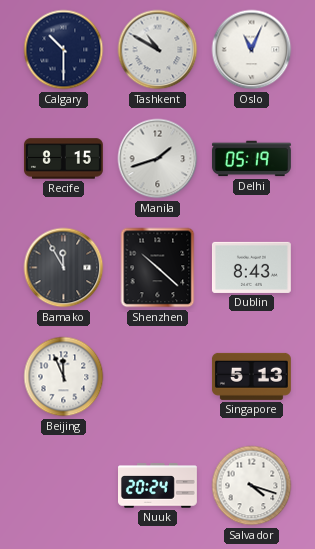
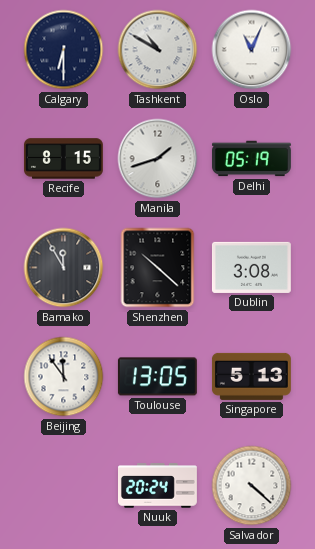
Calgary: 10:30 -> 6:30 (64, 50)
Dublin: 8:43 -> 3:08 (251, 267)
Beijing: 11:56 -> 11:54 (64, 377)
Toulouse: none -> 13:05 (157, 377)
Salvador: 4:18 -> 4:22 (252, 486)
